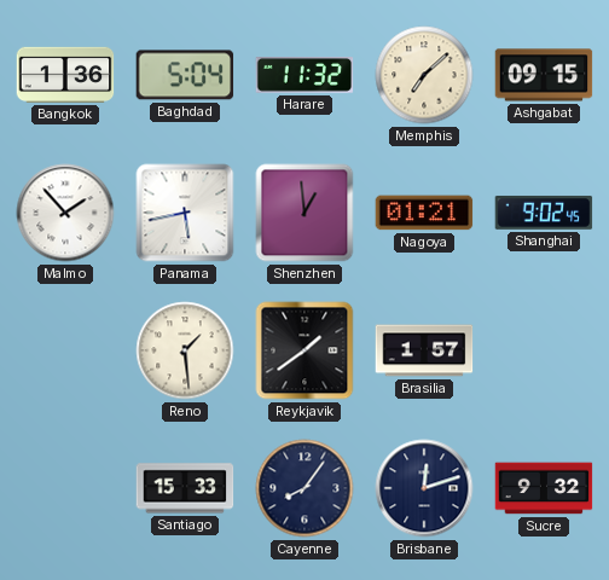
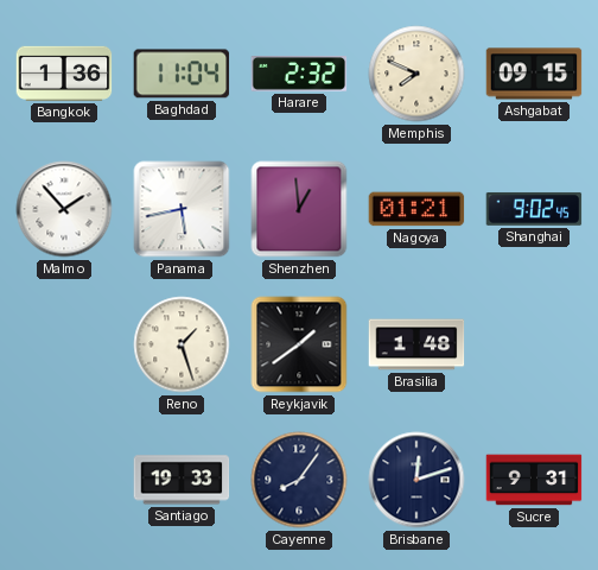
Baghdad: 5:04 -> 11:04 (182, 74)
Harare: 11:32 -> 2:32 (299, 75)
Memphis: 7:08 -> 7:49 (416, 74)
Reno: 1:29 -> 1:27 (182, 344)
Brasilia: 1:57 -> 1:48 (416, 344)
Santiago: 15:33 -> 19:33 (182, 480)
Sucre: 9:32 -> 9:31 (534, 480)
